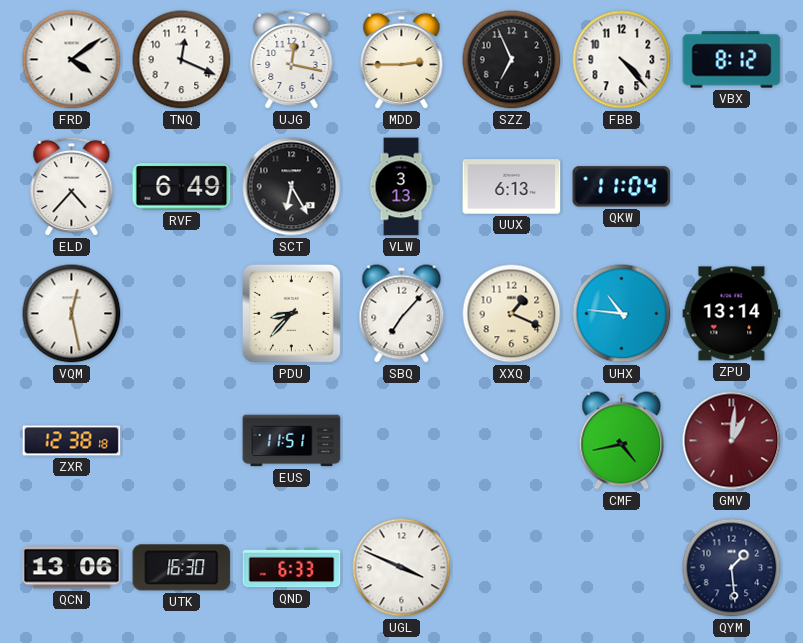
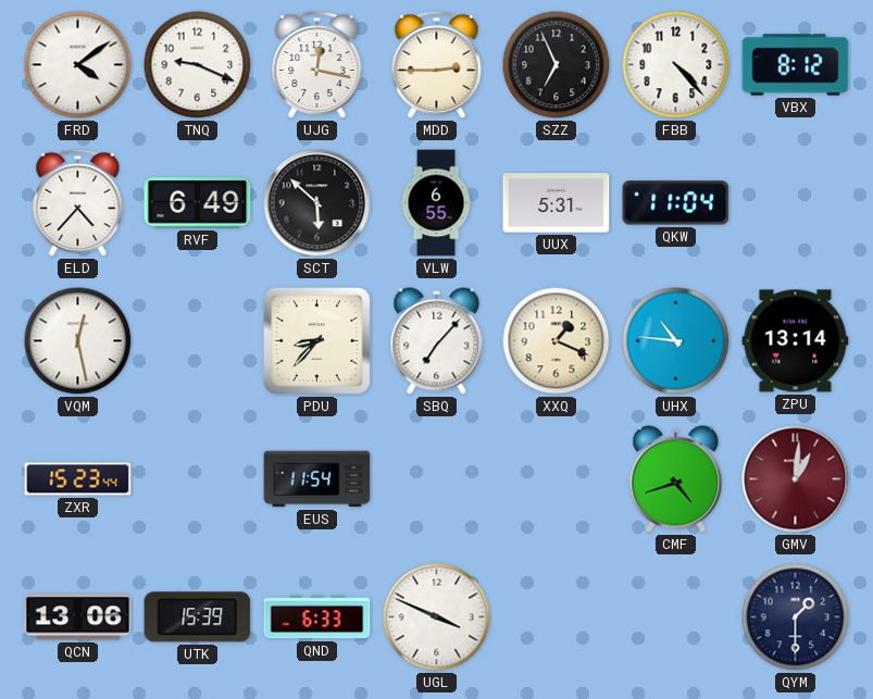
TNQ: 12:19 -> 9:19 (198, 65)
SCT: 6:25 -> 5:52 (317, 203)
VLW: 3:13 -> 6:55 (436, 203)
UUX: 6:13 -> 5:31 (557, 203)
ZXR: 12:38 -> 15:23 (78, 479)
EUS: 11:51 -> 11:54 (317, 479)
CMF: 4:43 -> 4:42 (676, 479)
UTK: 16:30 -> 15:39 (198, 617)
QYM: 1:29 -> 1:30 (796, 617)
